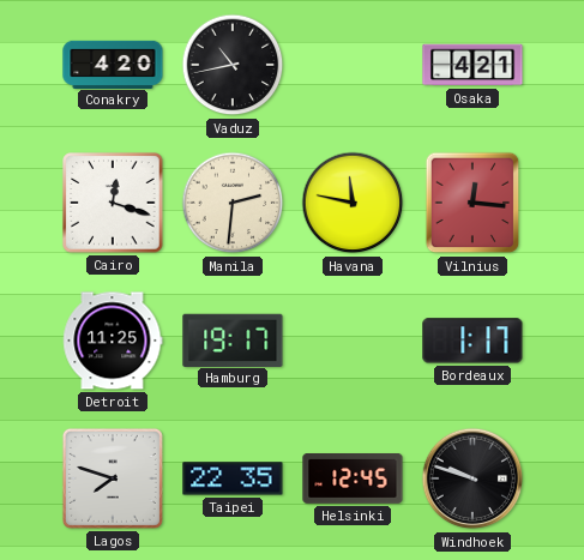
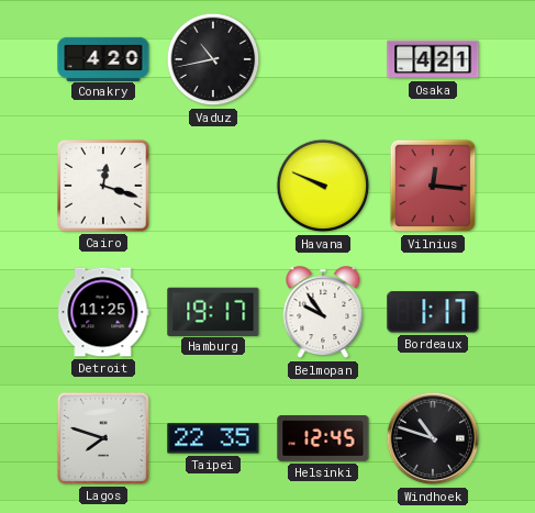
Manila: 2:31 -> none (233, 203)
Havana: 11:47 -> 9:49 (323, 186)
Belmopan: none -> 9:54 (323, 313)
Windhoek: 9:48 -> 10:48 (433, 438)
